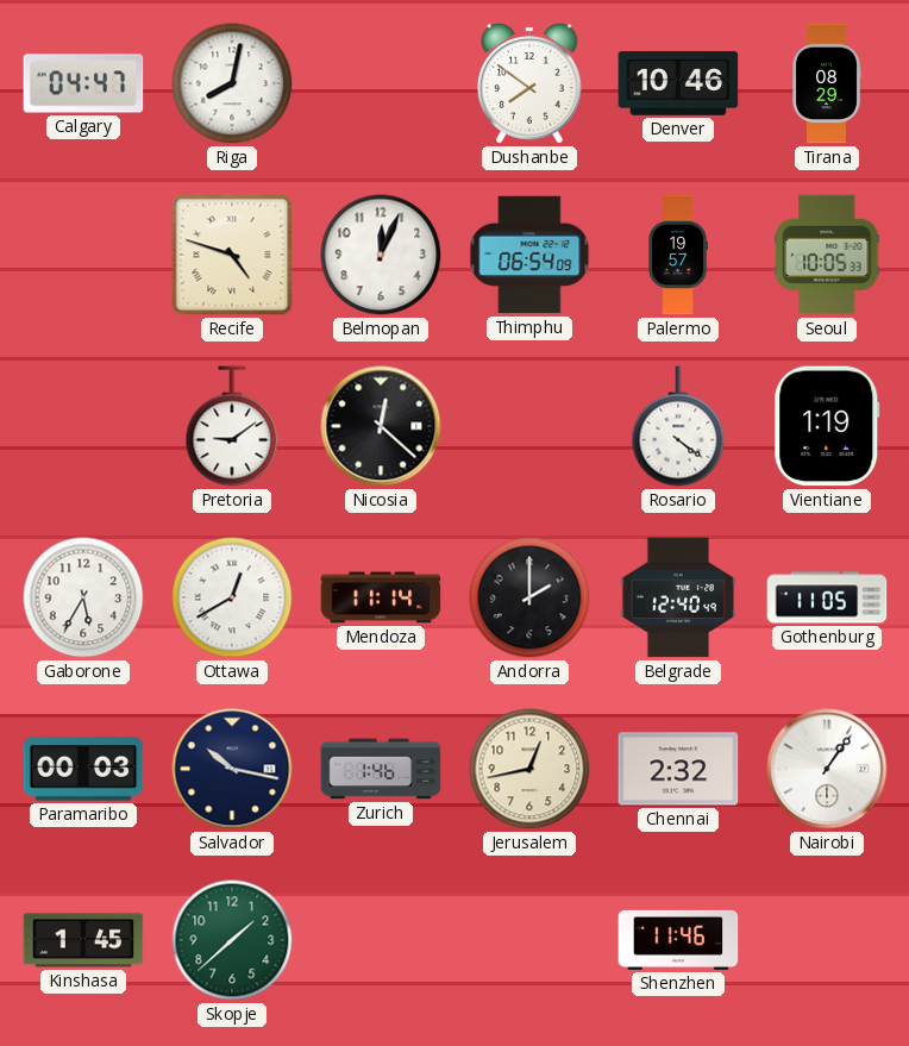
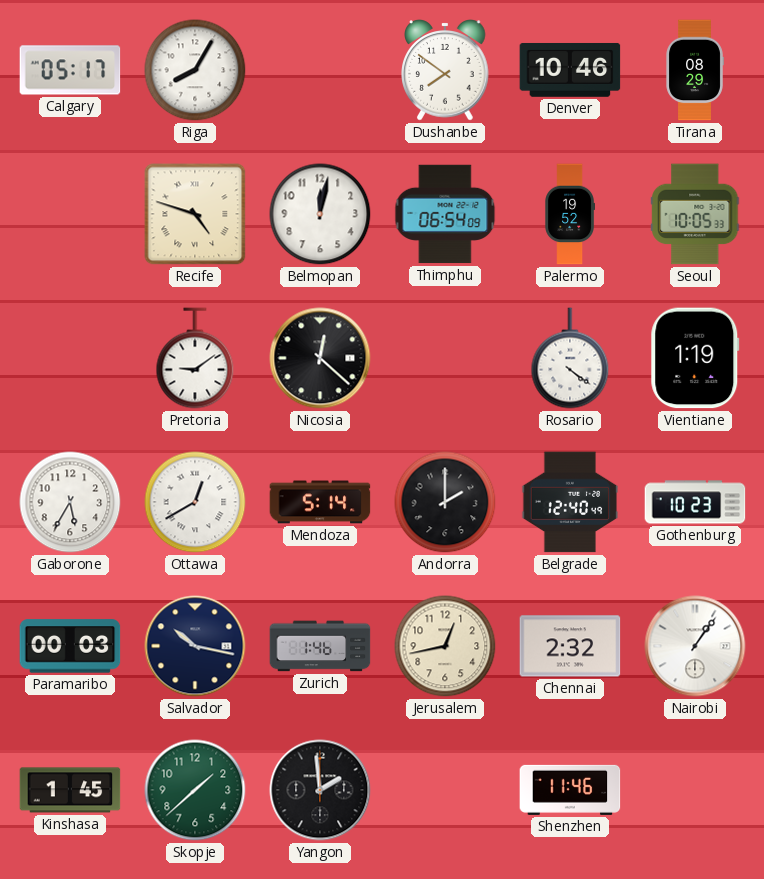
Calgary: 04:47 -> 05:17 (70, 70)
Riga: 8:02 -> 8:05 (195, 70)
Belmopan: 12:04 -> 12:02 (320, 214)
Palermo: 19:57 -> 19:52 (569, 214)
Mendoza: 11:14 -> 5:14 (320, 502)
Gothenburg: 11:05 -> 10:23 (695, 502)
Yangon: none -> 1:59 (320, 790)
